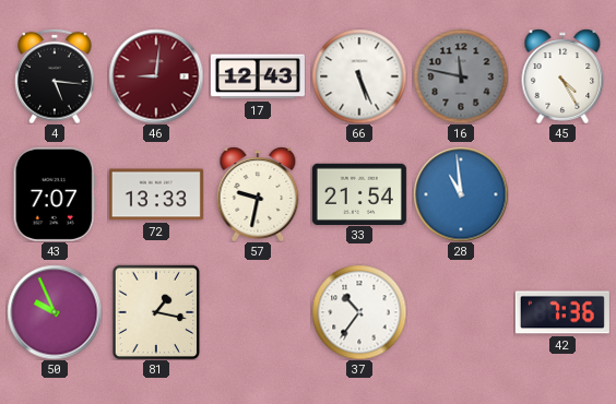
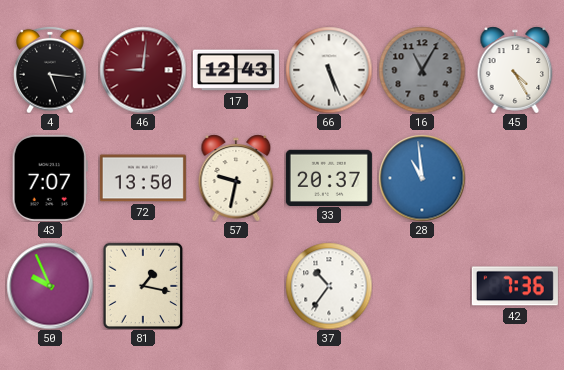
16: 11:47 -> 11:05 (422, 70)
72: 13:33 -> 13:50 (143, 178)
33: 21:54 -> 20:37 (329, 177)
